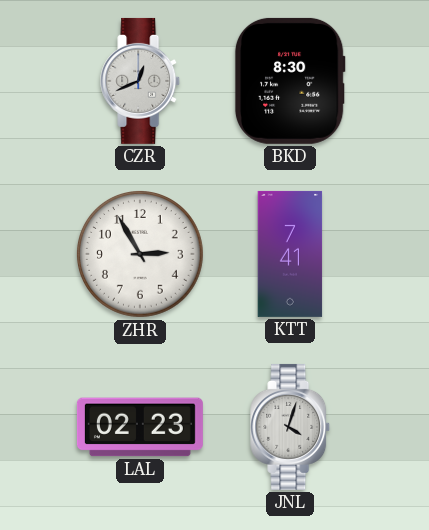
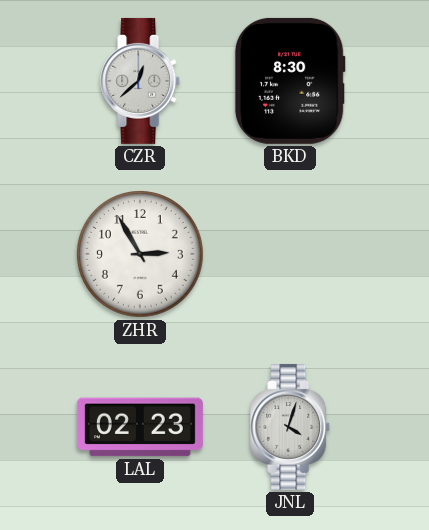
CZR: 12:41 -> 12:38 (141, 81)
KTT: 7:41 -> none (290, 254)
